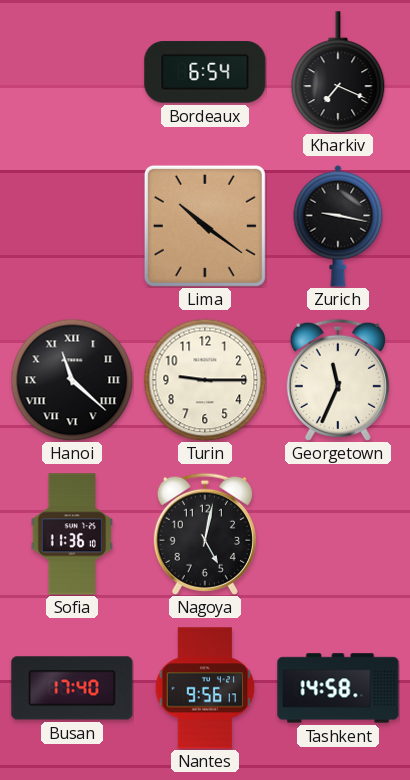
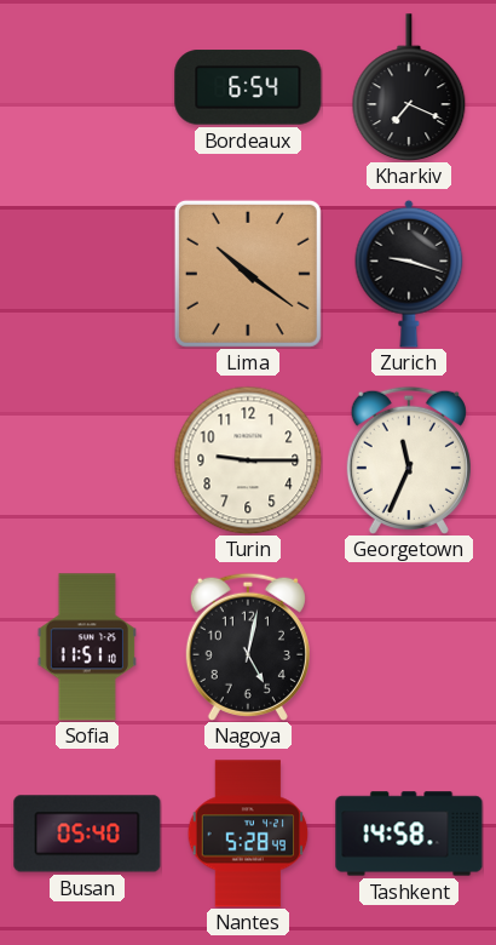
Zurich: 9:17 -> 9:18 (409, 274)
Hanoi: 11:22 -> none (72, 380)
Sofia: 11:36 -> 11:51 (87, 647)
Busan: 17:40 -> 05:40 (87, 834)
Nantes: 9:56 -> 5:28 (248, 834)
